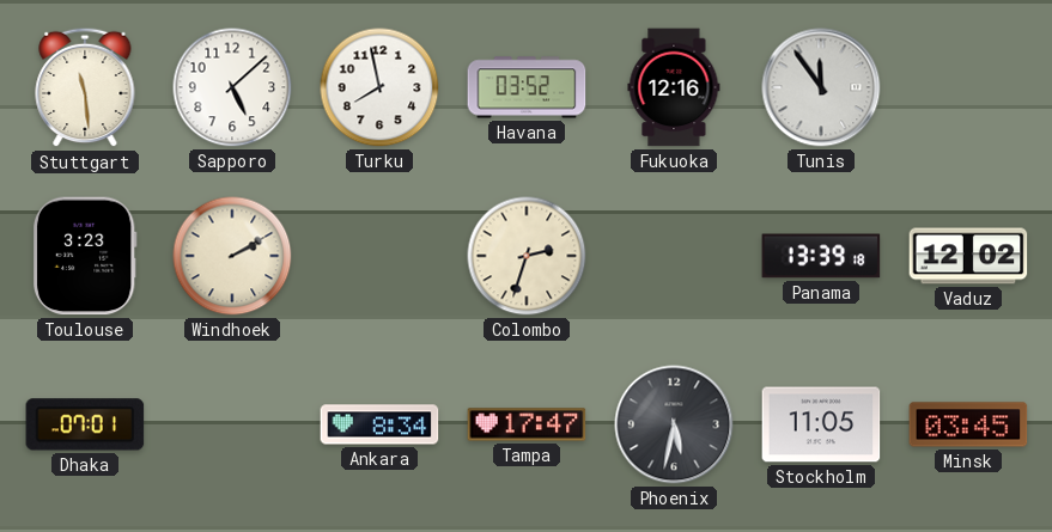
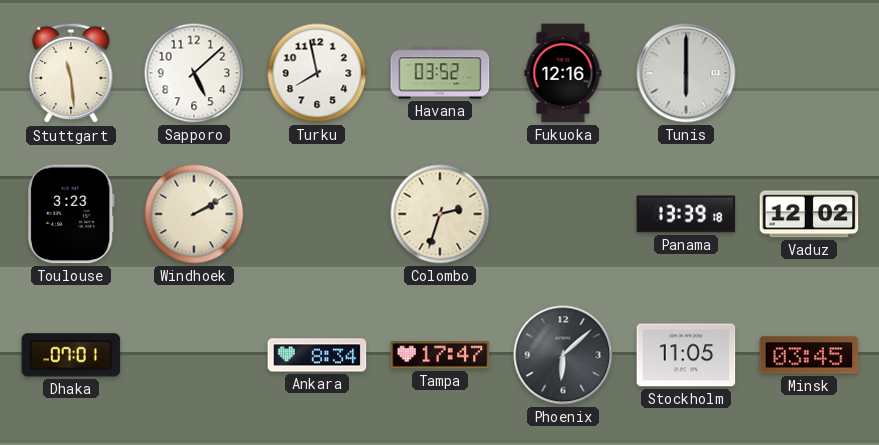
Tunis: 11:54 -> 6:00 (686, 73)
Phoenix: 5:32 -> 6:08 (563, 355)
